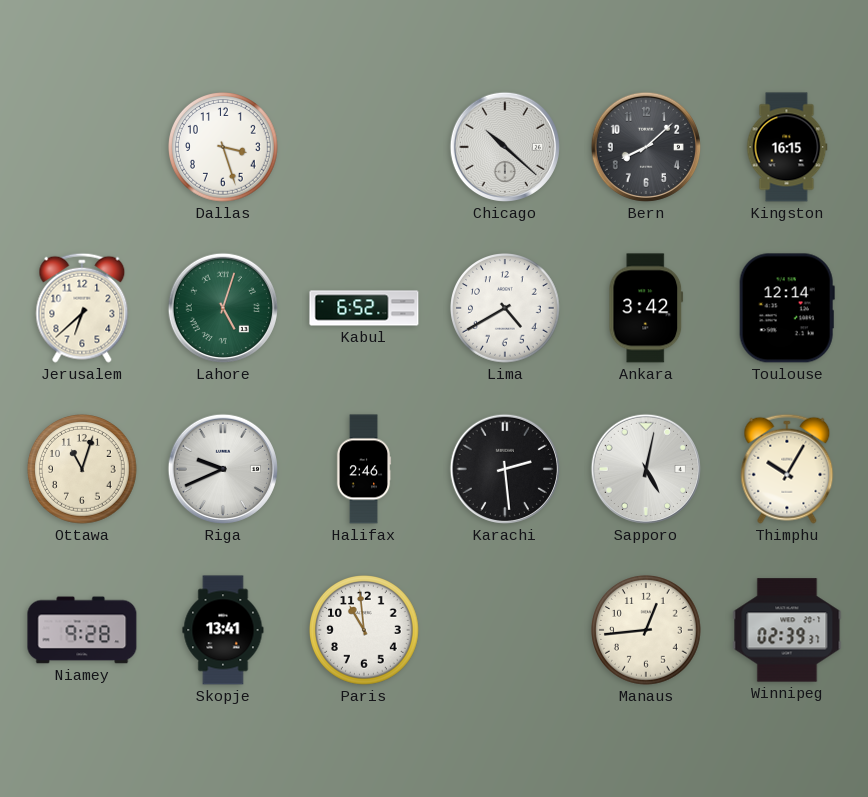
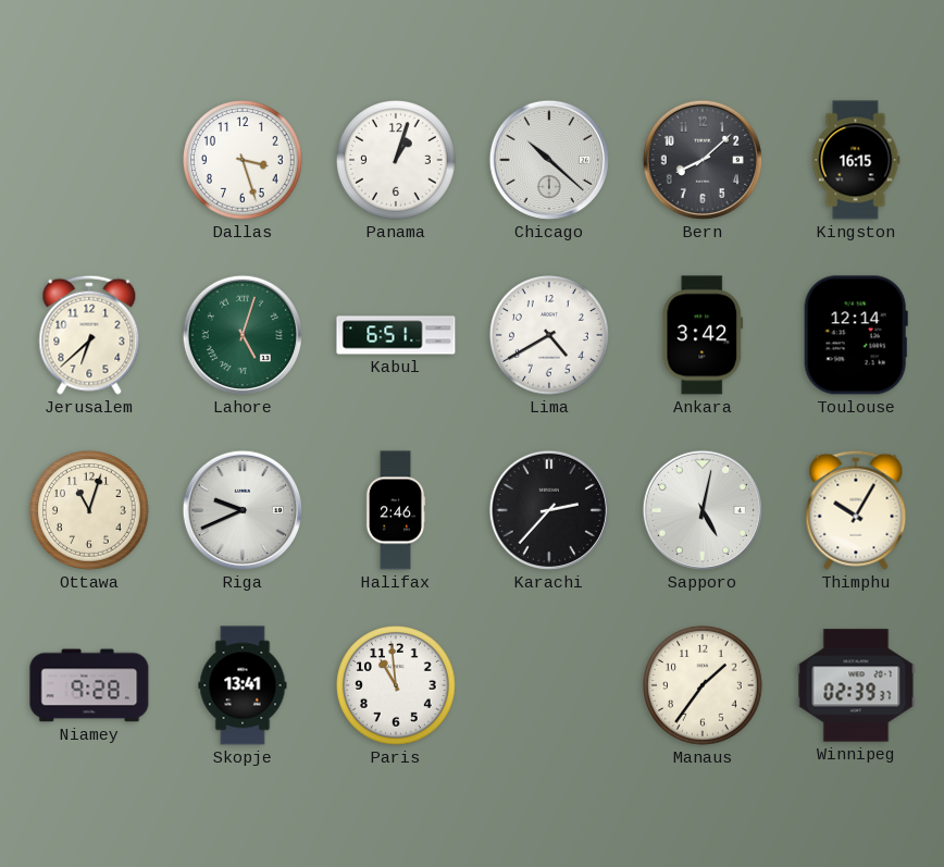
Panama: none -> 1:03 (397, 161)
Kabul: 6:52 -> 6:51 (396, 335)
Karachi: 2:29 -> 2:37 (549, 510)
Manaus: 12:44 -> 1:36 (704, 686)
